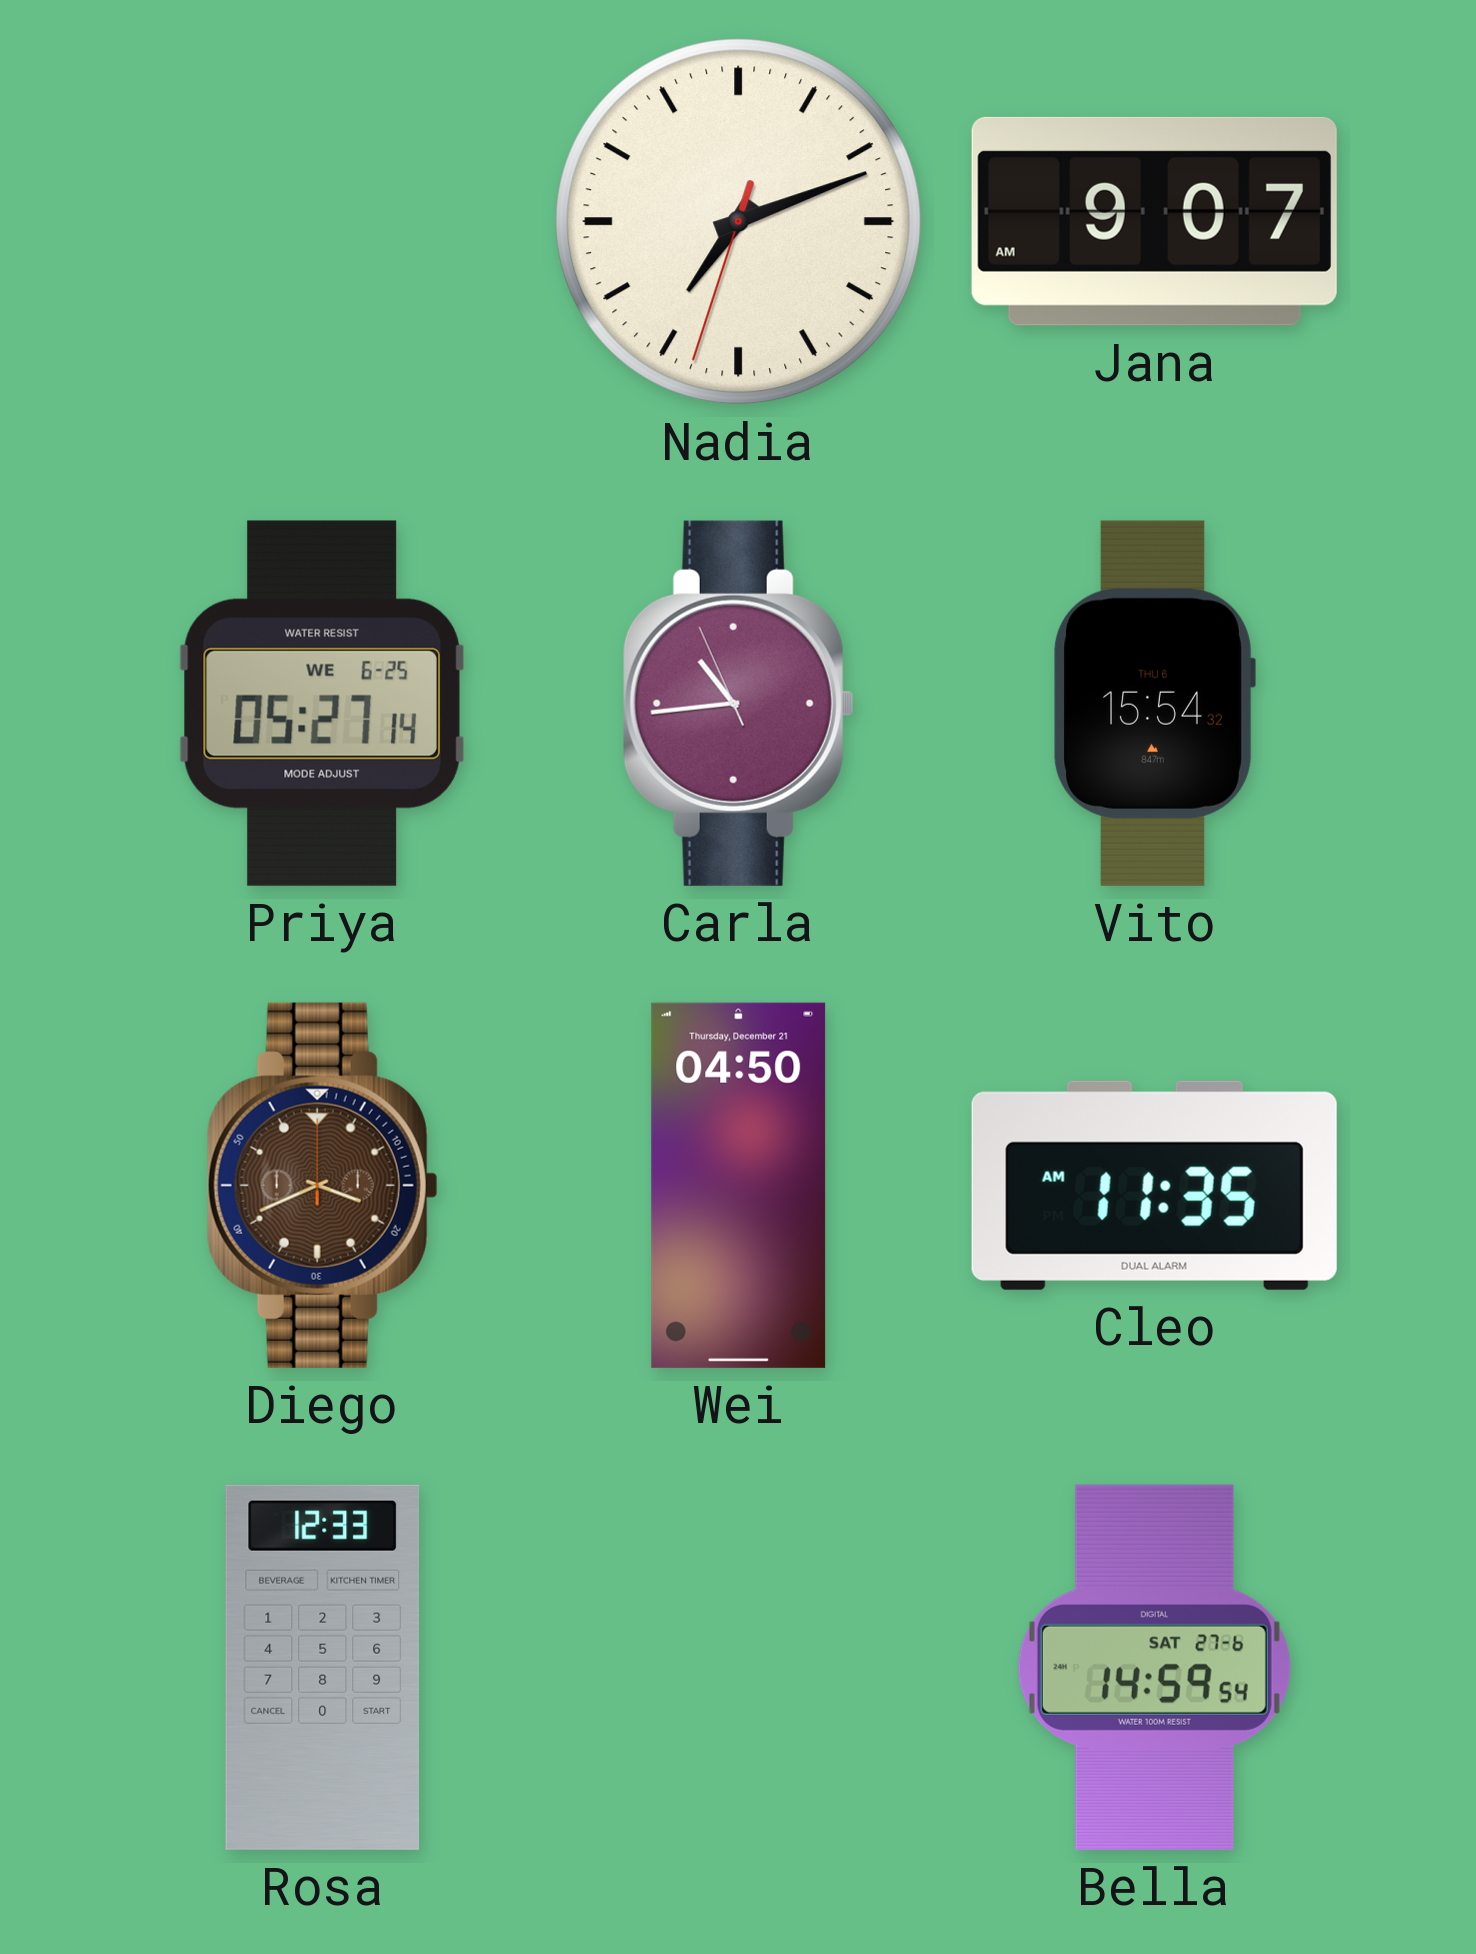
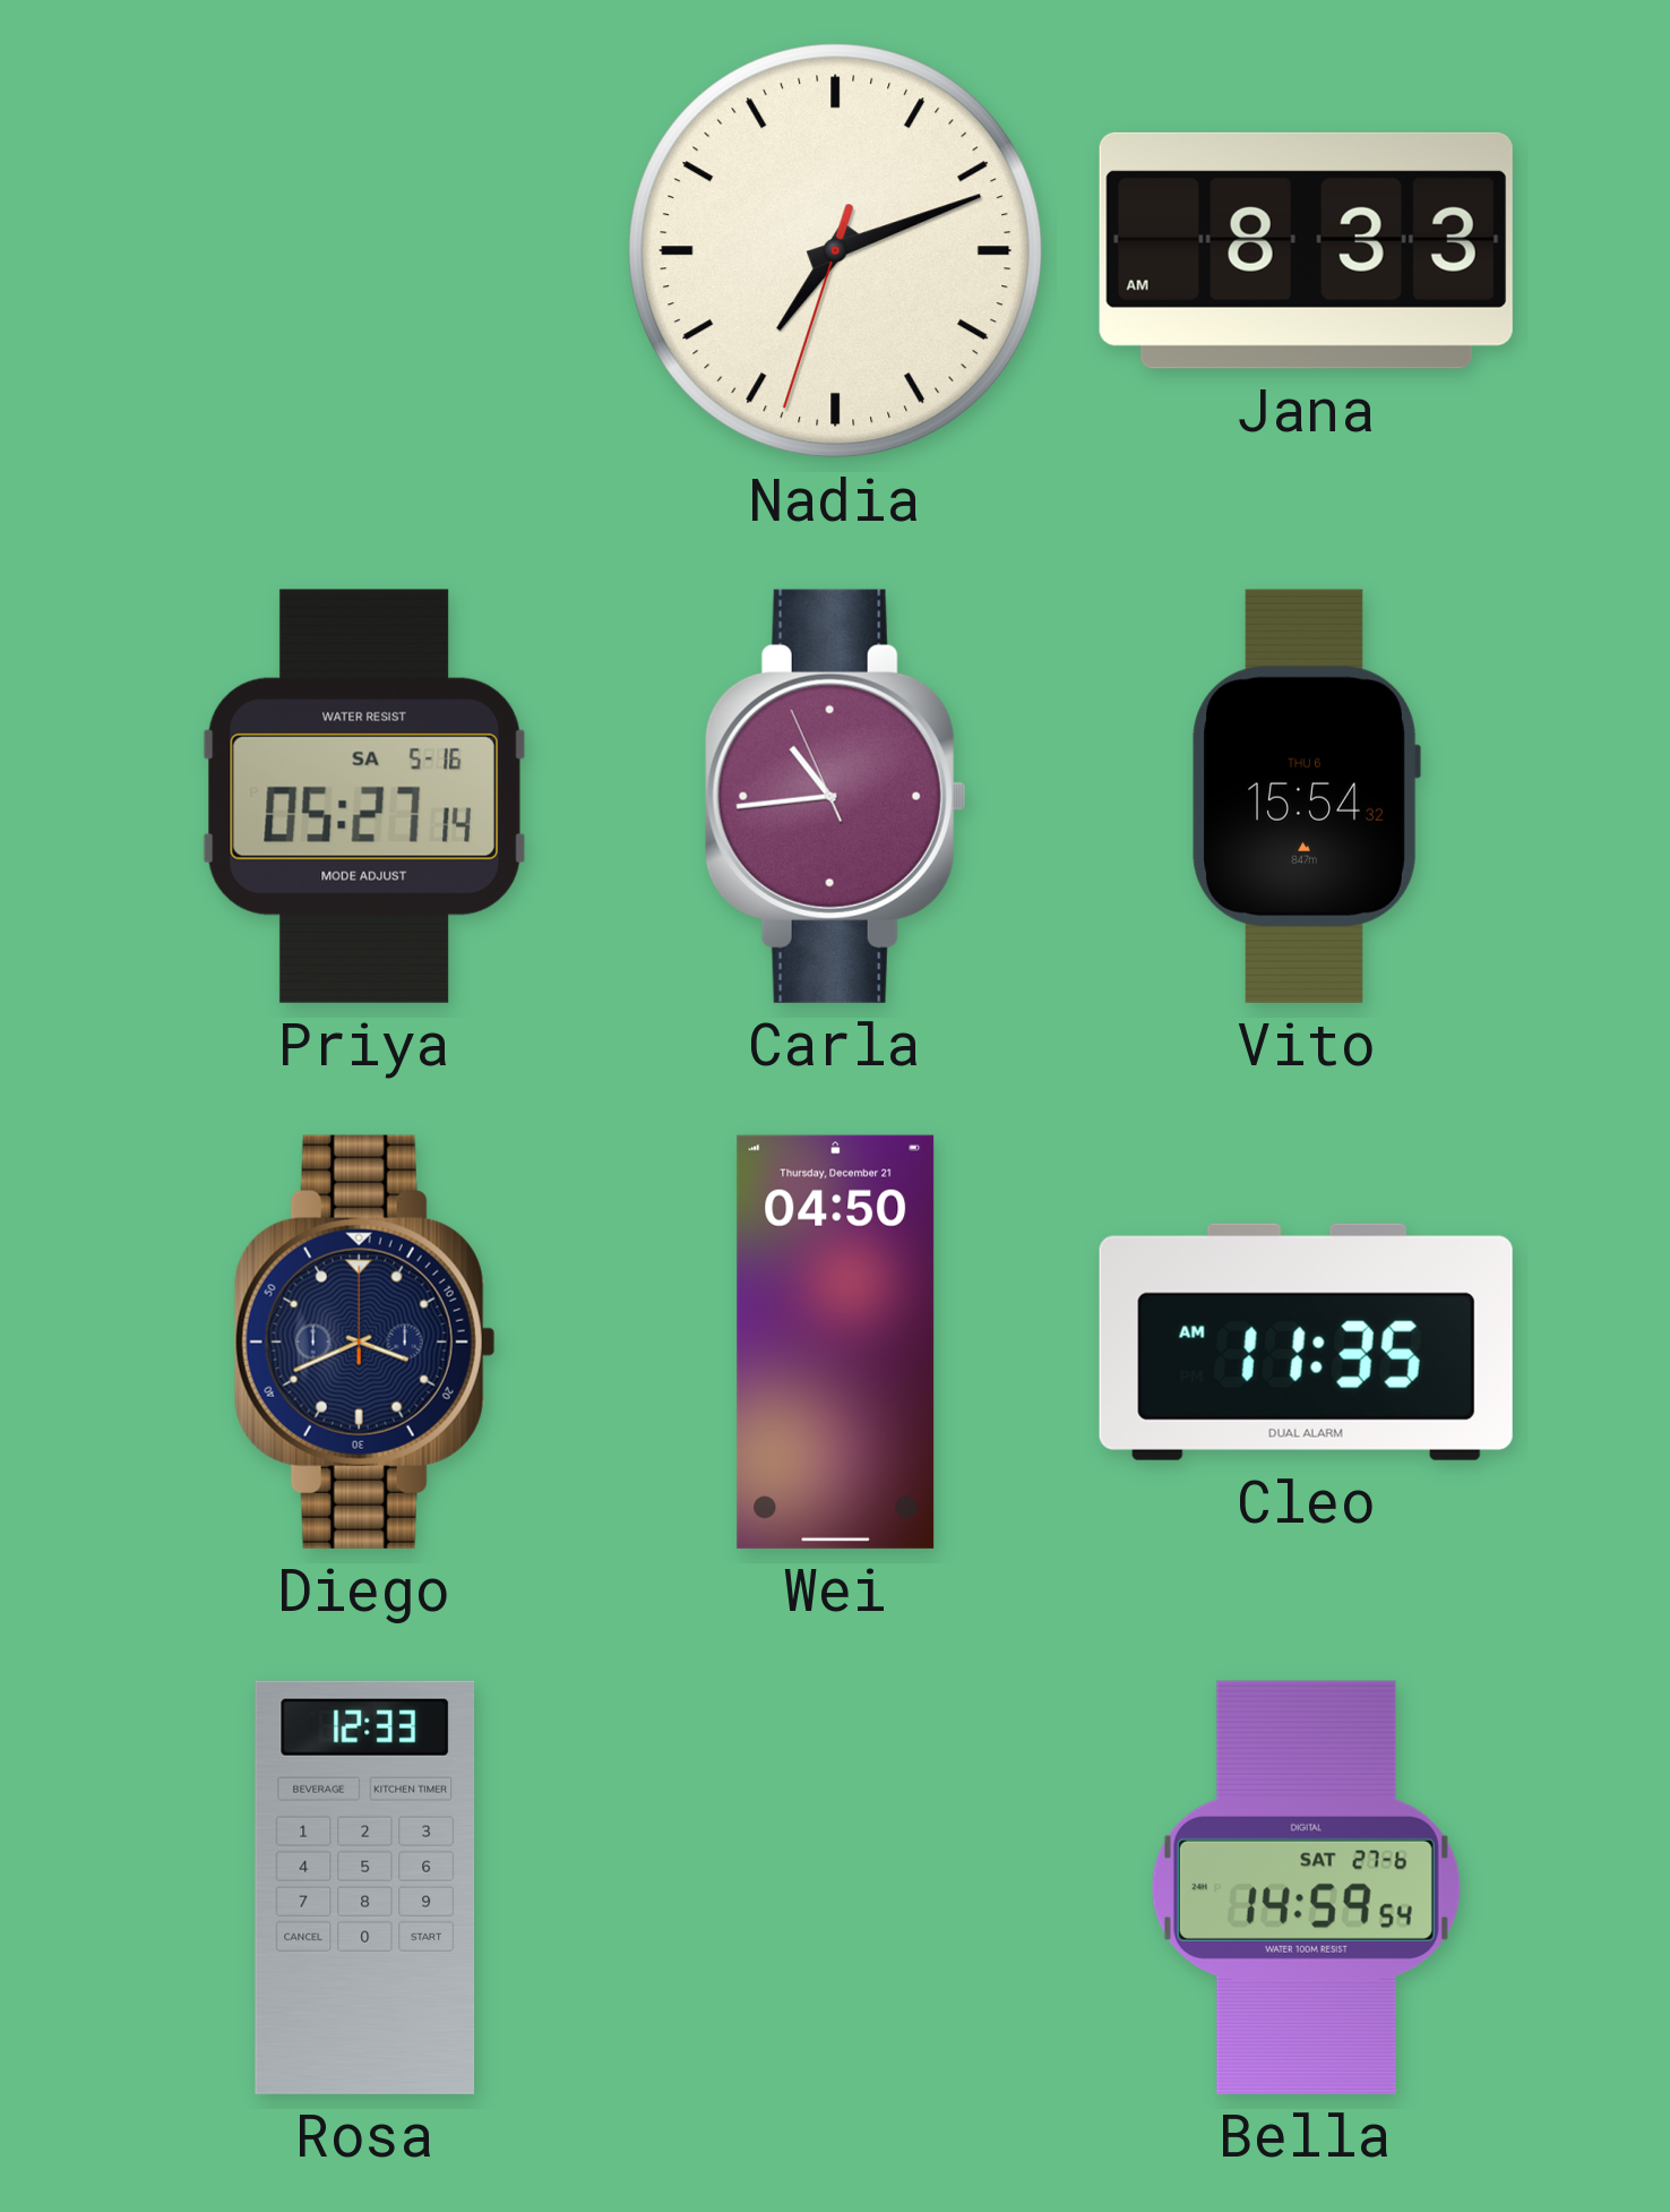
Jana: 9:07 -> 8:33 (1306, 250)
Priya date: WE 6-25 -> SA 5-16 (364, 796)
Diego dial: brown -> navy (364, 1341)
